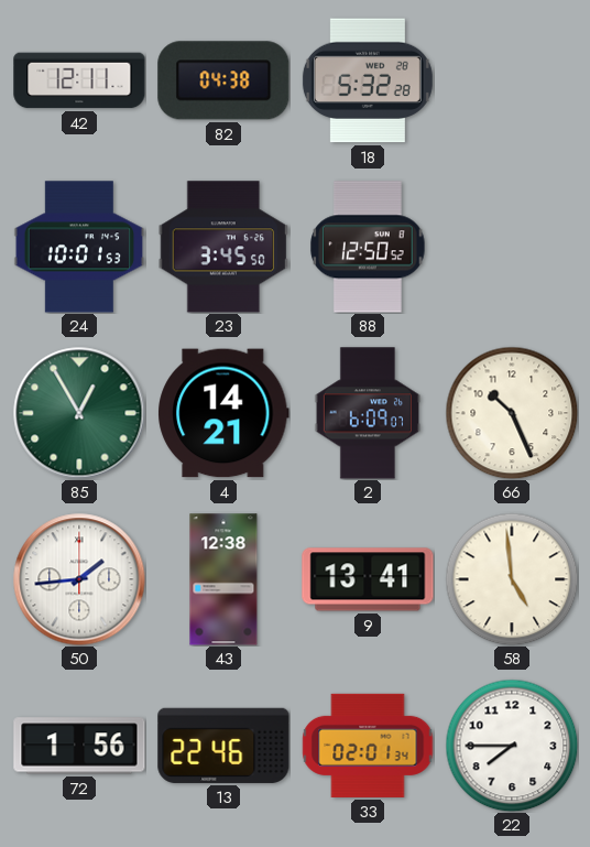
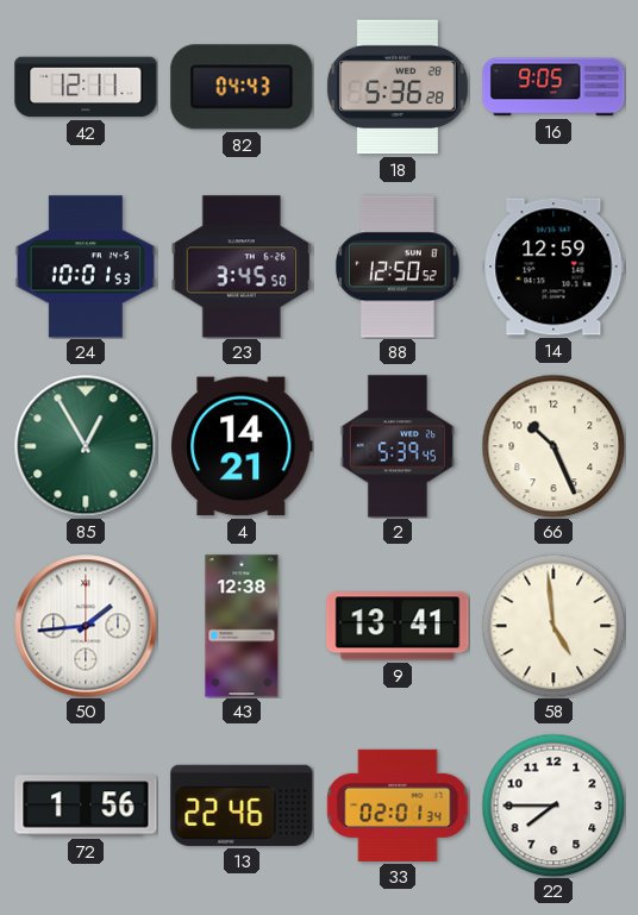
82: 04:38 -> 04:43 (242, 87)
18: 5:32 -> 5:36 (398, 87)
16: none -> 9:05 (553, 87)
14: none -> 12:59 (553, 267)
2: 6:09 -> 5:39 (398, 446)
